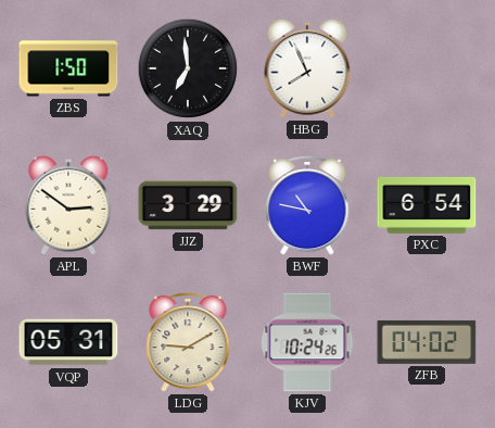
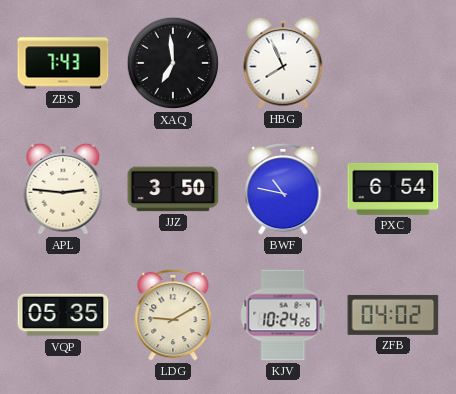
ZBS: 1:50 -> 7:43 (63, 63)
APL: 2:51 -> 2:46 (63, 189)
JJZ: 3:29 -> 3:50 (173, 189)
VQP: 05:31 -> 05:35 (63, 315)
